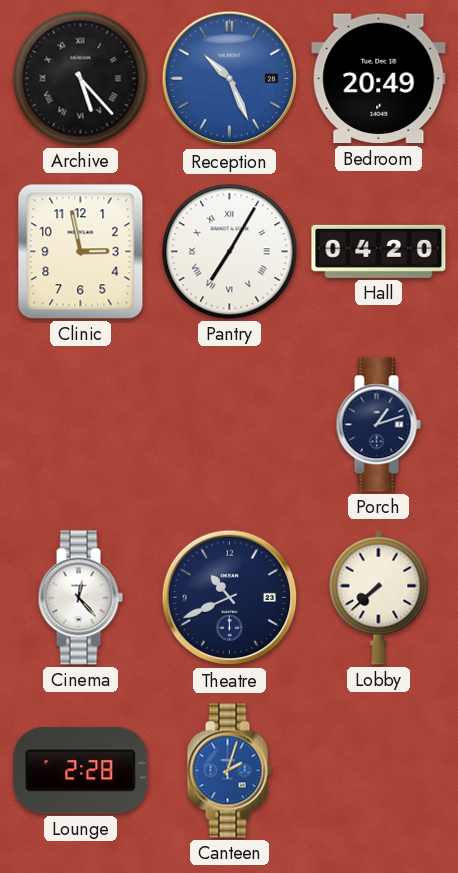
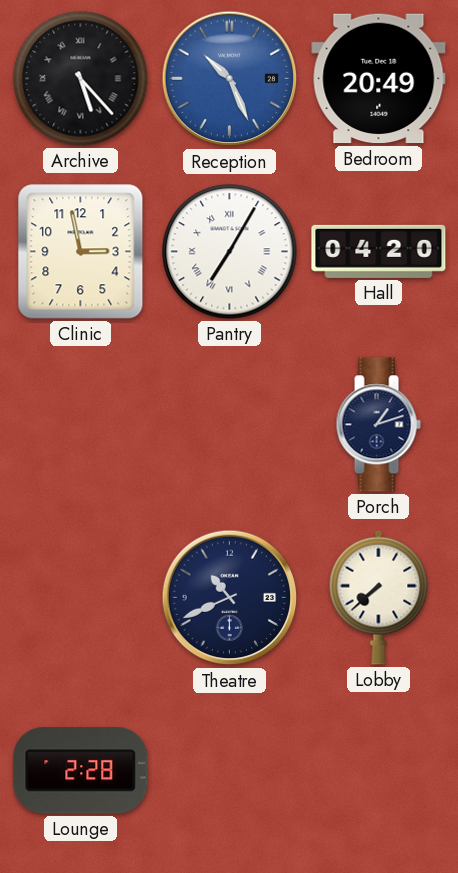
Cinema: 12:23 -> none (80, 598)
Canteen: 2:03 -> none (229, 771)
